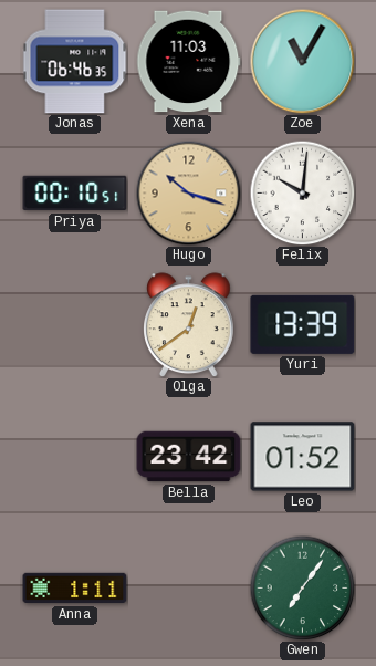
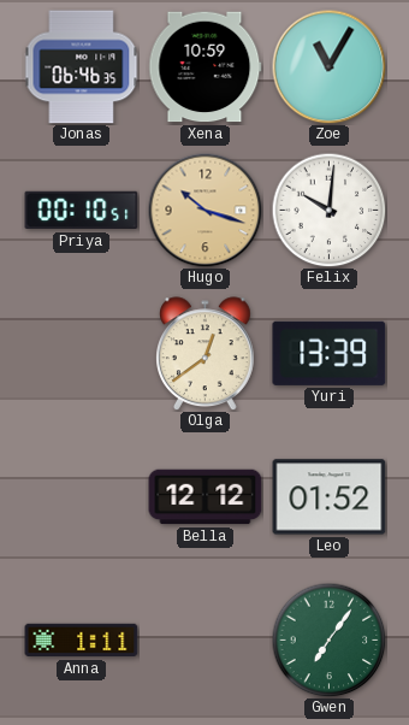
Xena: 11:03 -> 10:59 (206, 67)
Bella: 23:42 -> 12:12 (206, 497)
